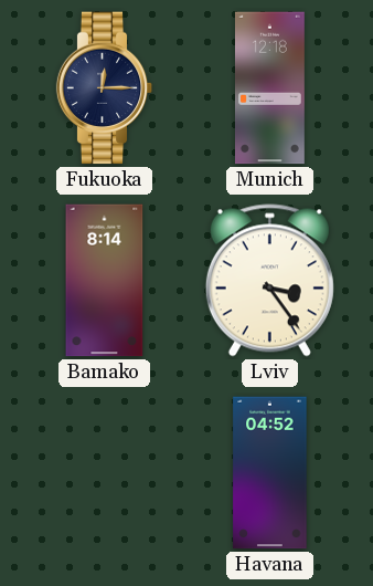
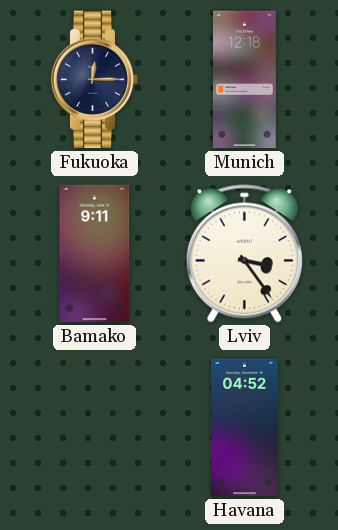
Bamako: 8:14 -> 9:11 (95, 254)
